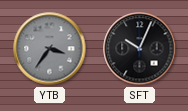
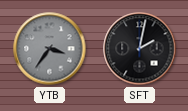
SFT: 10:04 -> 2:02 (140, 49)
